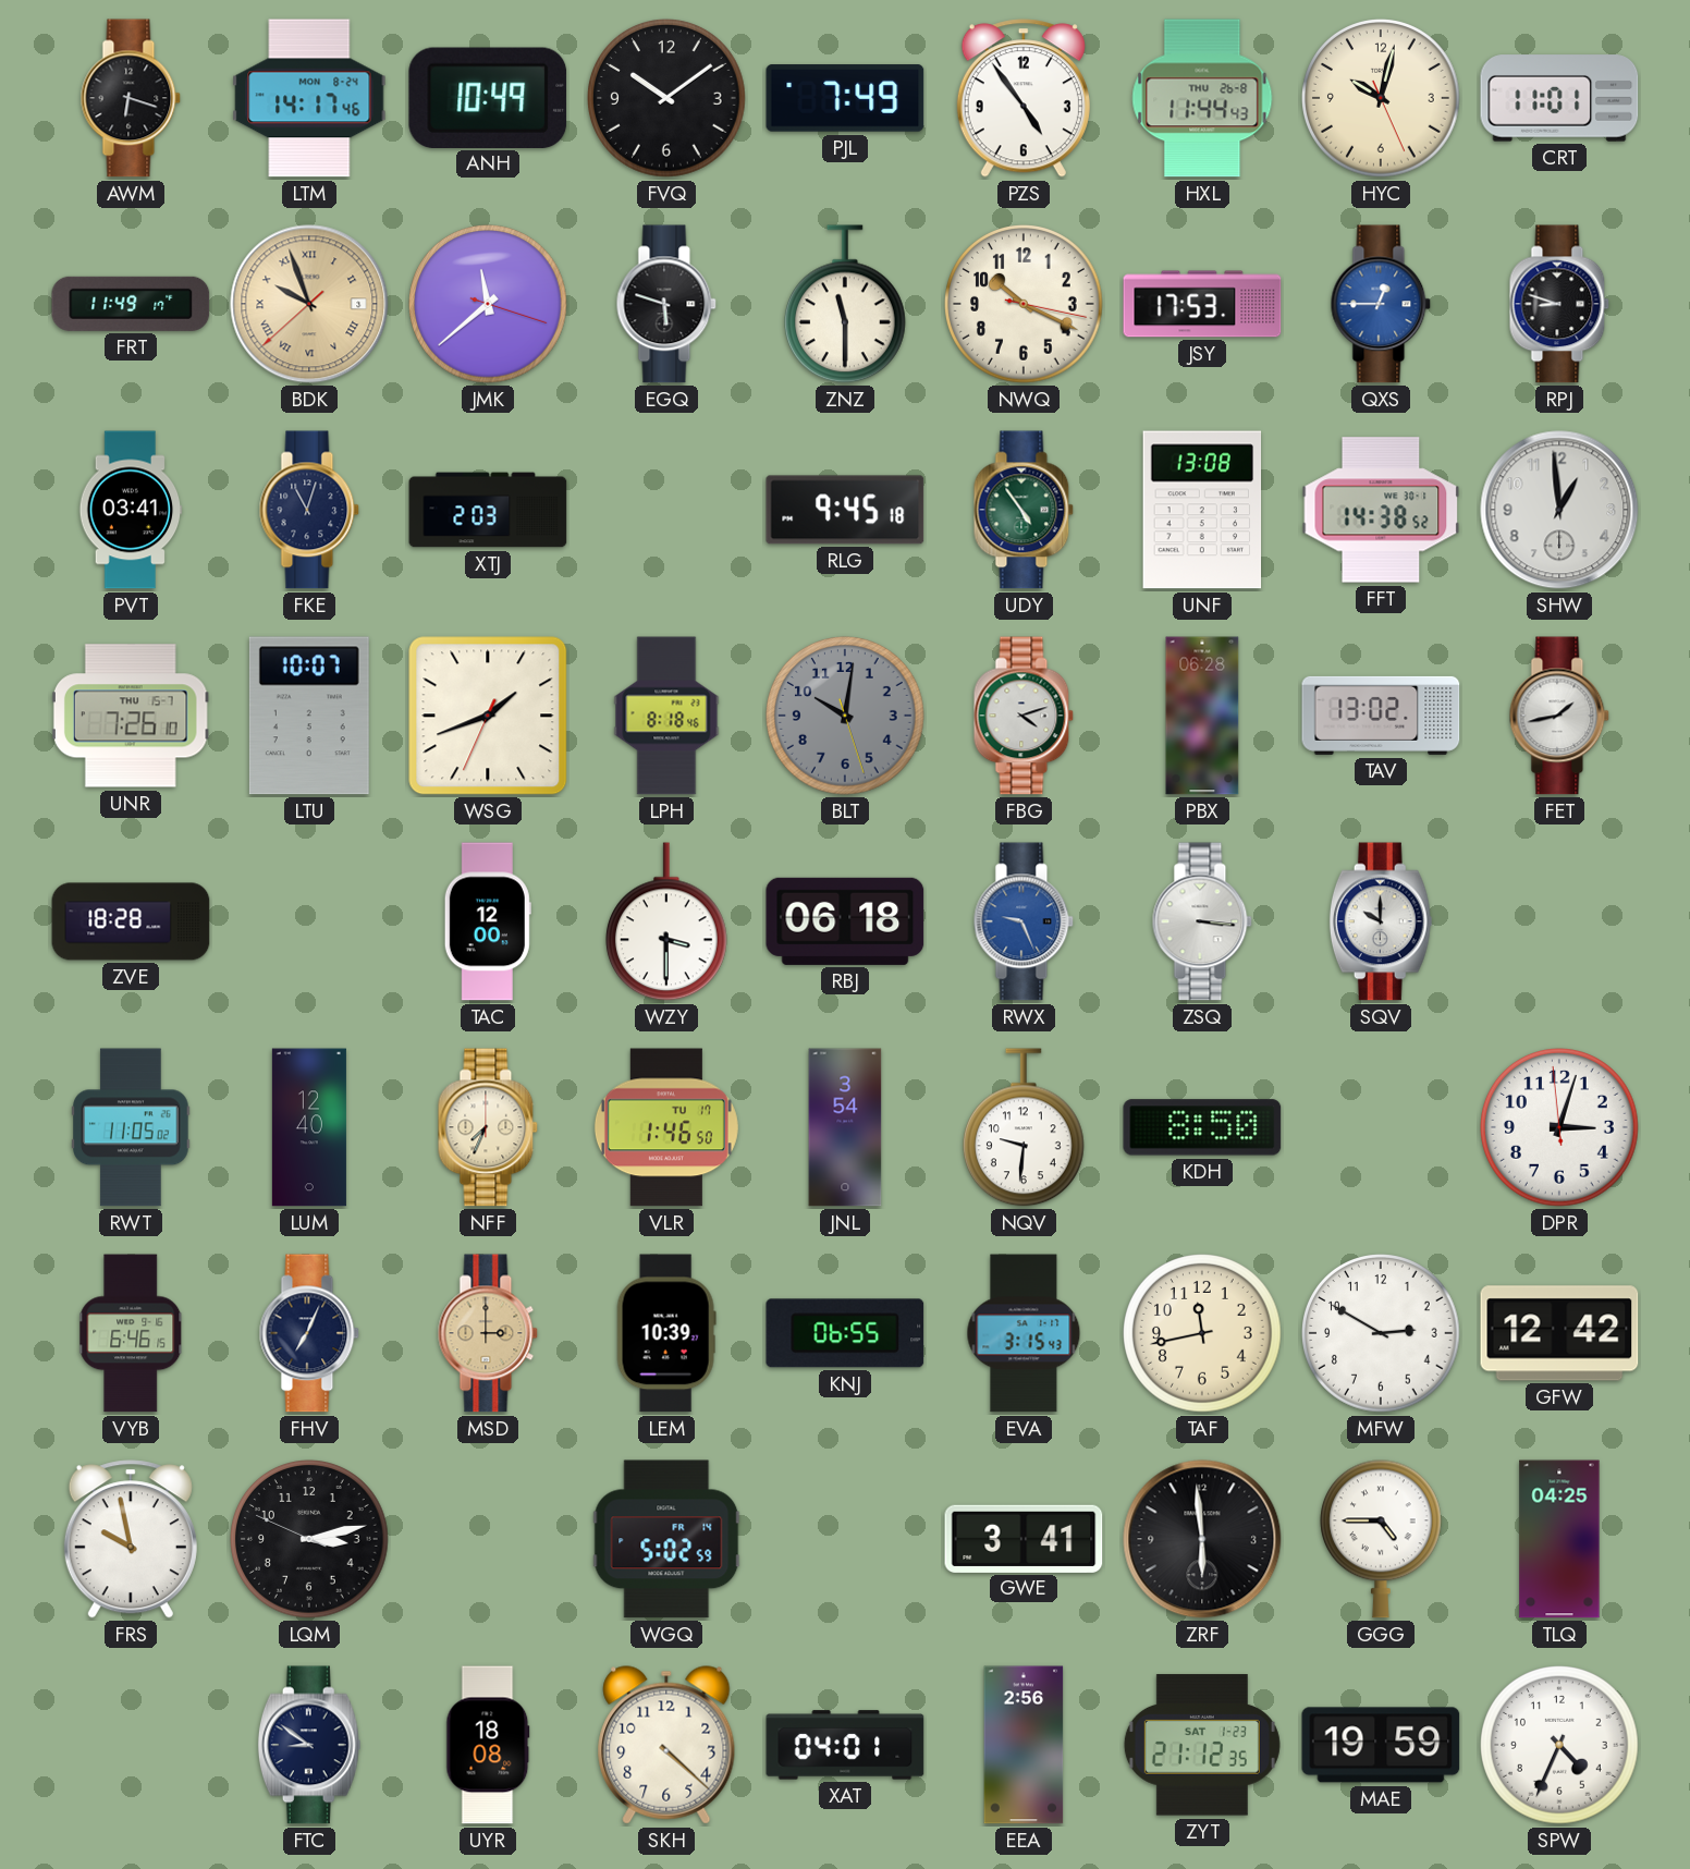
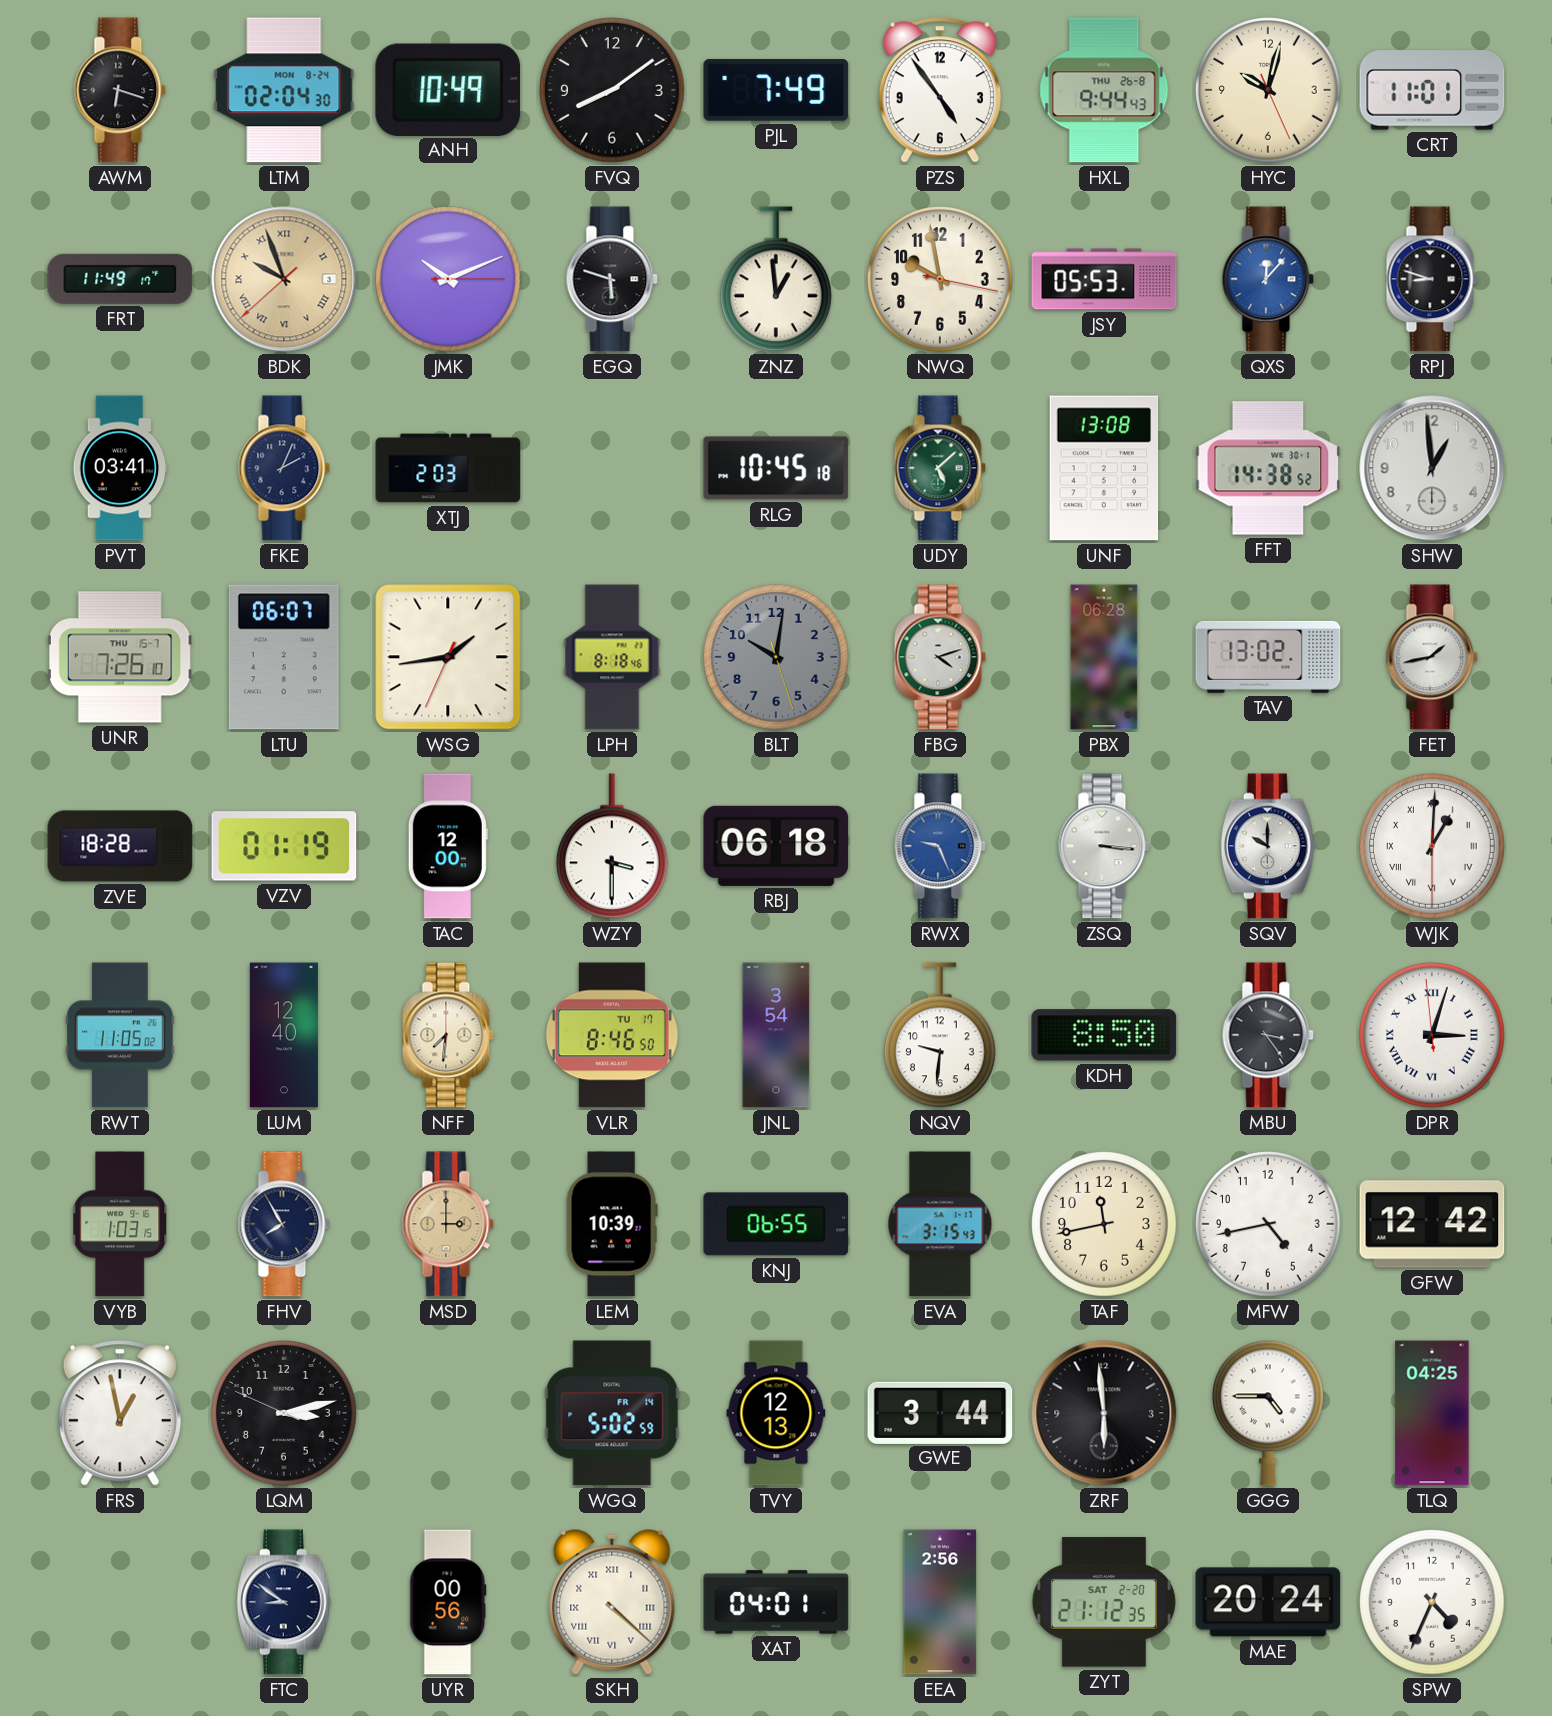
LTM: 14:17 -> 02:04 (284, 90)
FVQ: 10:09 -> 8:09 (612, 90)
HXL: 11:44 -> 9:44 (1104, 90)
JMK: 11:38 -> 10:11 (448, 279)
ZNZ: 11:30 -> 12:59 (776, 279)
NWQ: 10:19 -> 9:58 (940, 279)
JSY: 17:53 -> 05:53 (1104, 279)
QXS: 12:45 -> 12:07 (1268, 279)
FKE: 11:03 -> 2:04 (284, 468)
RLG: 9:45 -> 10:45 (776, 468)
UDY: 4:54 -> 5:08 (940, 468)
LTU: 10:07 -> 06:07 (284, 657)
WSG: 1:41 -> 1:43 (448, 657)
VZV: none -> 01:19 (284, 846)
WJK: none -> 1:00 (1432, 846)
NFF: 7:34 -> 7:31 (448, 1035)
VLR: 1:46 -> 8:46 (612, 1035)
MBU: none -> 3:24 (1268, 1035)
DPR numerals: Arabic -> Roman (1432, 1035)
VYB: 6:46 -> 1:03 (120, 1224)
FHV: 7:04 -> 7:55 (284, 1224)
MFW: 2:50 -> 4:43 (1268, 1224)
FRS: 9:58 -> 12:58 (120, 1413)
TVY: none -> 12:13 (776, 1413)
GWE: 3:41 -> 3:44 (940, 1412)
UYR: 18:08 -> 00:56 (448, 1602)
SKH numerals: Arabic -> Roman (612, 1602)
ZYT date: SAT 1-23 -> SAT 2-20 (1104, 1602)
MAE: 19:59 -> 20:24 (1268, 1602)
